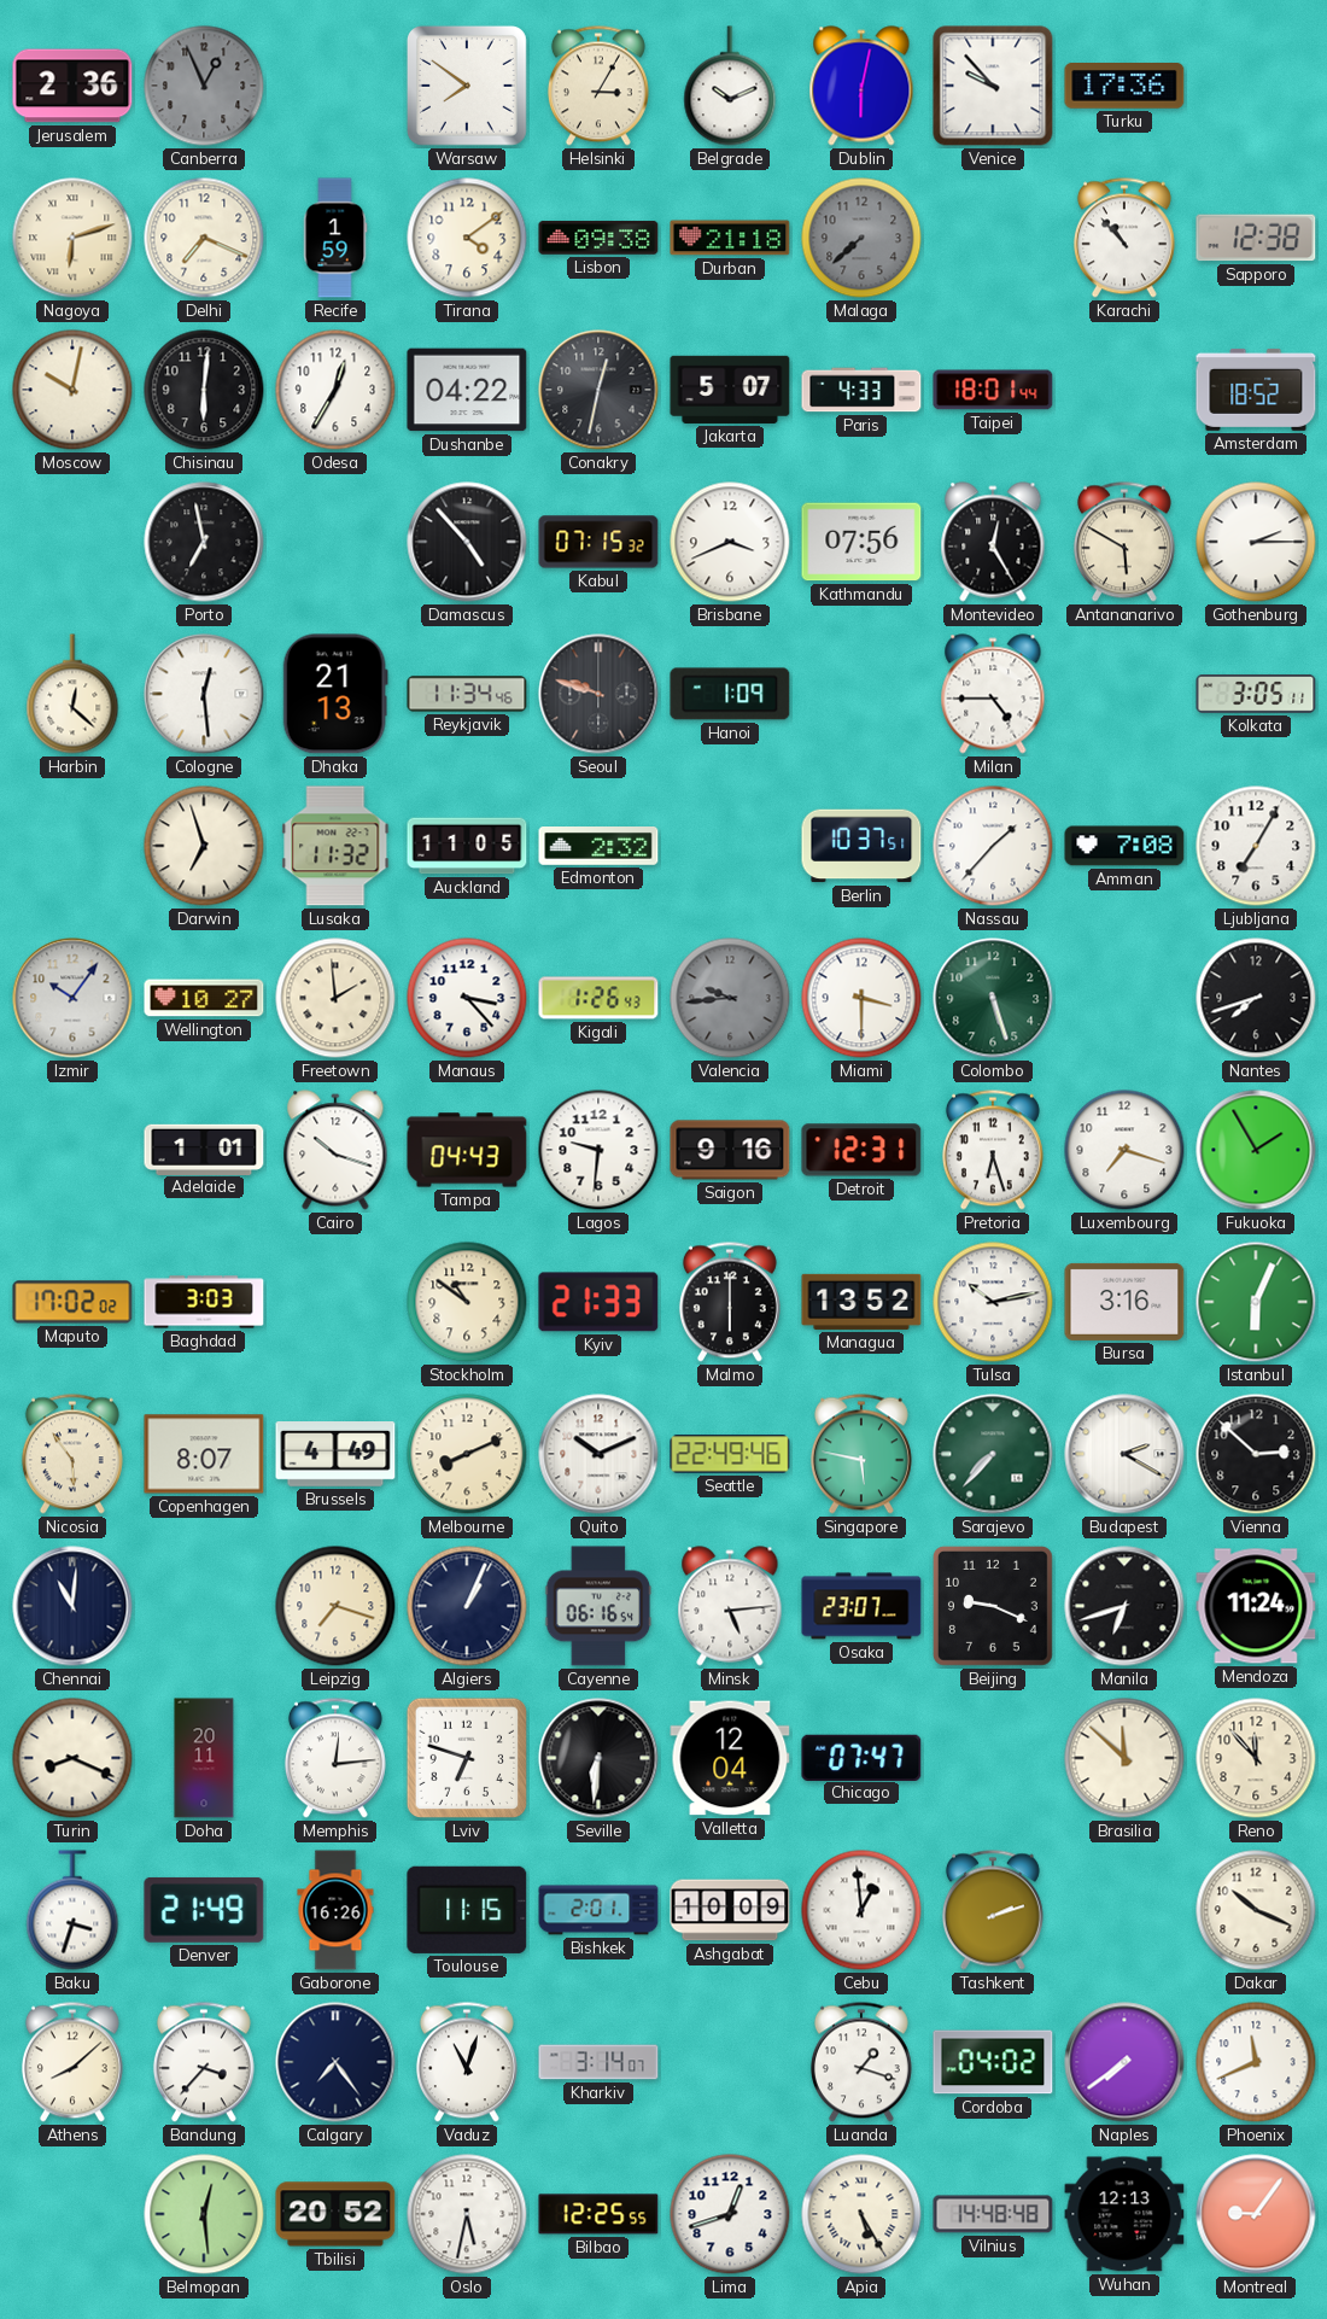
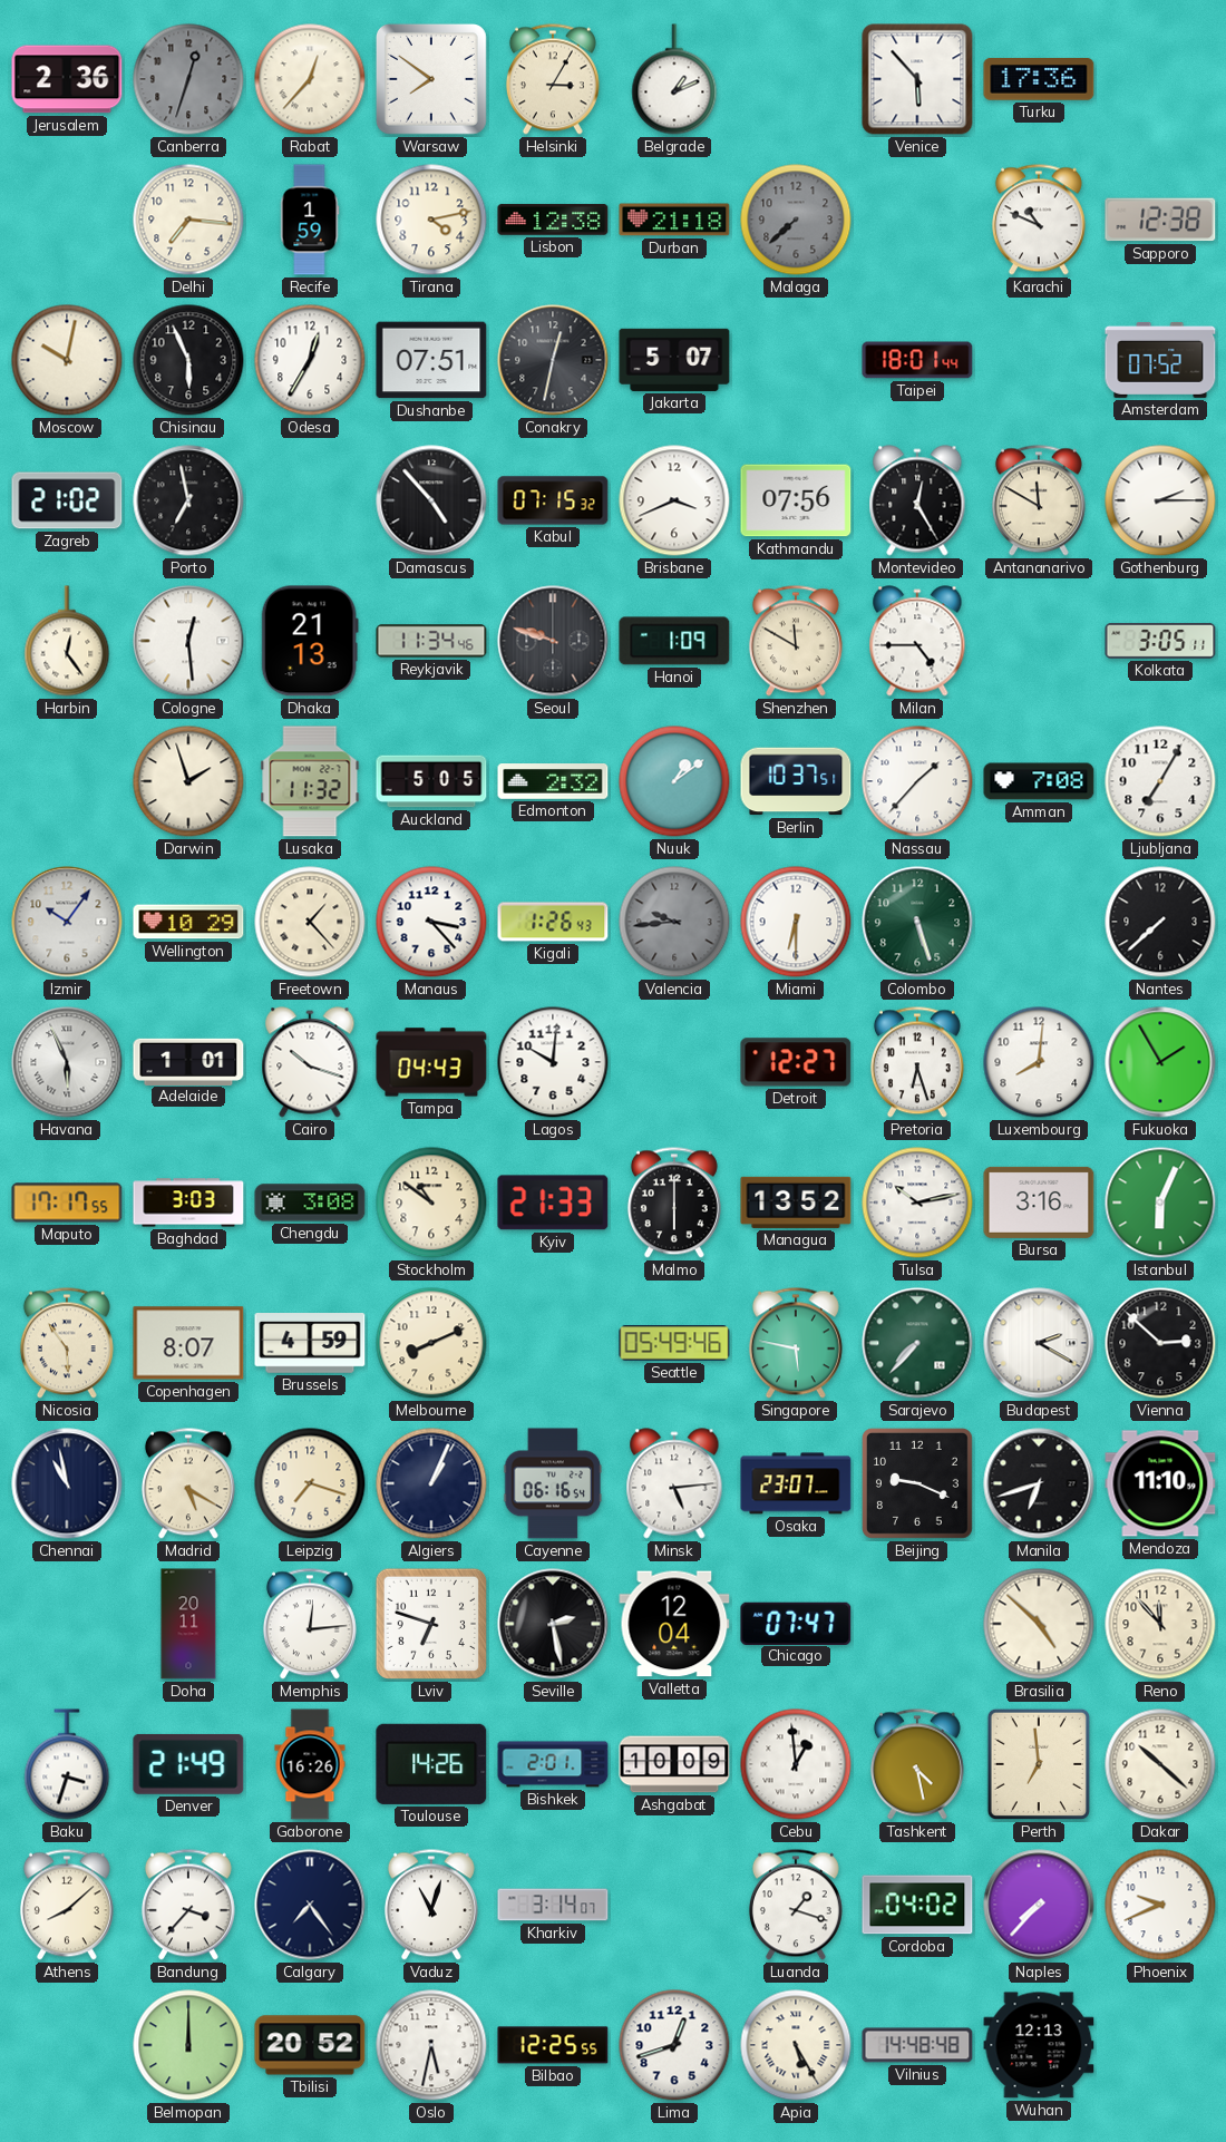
Canberra: 12:56 -> 12:33 (188, 79)
Rabat: none -> 12:37 (310, 79)
Belgrade: 10:11 -> 1:11 (674, 79)
Dublin: 6:02 -> none (861, 86)
Venice: 9:53 -> 5:53 (917, 79)
Nagoya: 6:12 -> none (72, 238)
Delhi: 7:19 -> 7:16 (188, 220)
Tirana: 4:09 -> 4:13 (431, 220)
Lisbon: 09:38 -> 12:38 (553, 220)
Karachi: 10:53 -> 10:49 (1039, 220)
Chisinau: 6:01 -> 5:56 (188, 360)
Dushanbe: 04:22 -> 07:51 (431, 360)
Paris: 4:33 -> none (861, 390)
Amsterdam: 18:52 -> 07:52 (1160, 360)
Zagreb: none -> 21:02 (67, 500)
Antananarivo: 5:50 -> 11:50 (1039, 500)
Harbin: 12:22 -> 12:24 (67, 641)
Shenzhen: none -> 11:50 (796, 641)
Darwin: 6:57 -> 1:57 (188, 781)
Auckland: 11:05 -> 5:05 (431, 781)
Nuuk: none -> 1:09 (674, 781)
Wellington: 10:27 -> 10:29 (188, 922)
Freetown: 1:59 -> 1:23 (310, 922)
Miami: 3:30 -> 6:30 (796, 922)
Nantes: 7:42 -> 7:38 (1160, 922)
Havana: none -> 5:56 (67, 1062)
Lagos: 9:31 -> 10:01 (553, 1062)
Saigon: 9:16 -> none (730, 1150)
Detroit: 12:31 -> 12:27 (796, 1062)
Luxembourg: 7:18 -> 8:01 (1039, 1062)
Maputo: 17:02 -> 17:17 (67, 1203)
Chengdu: none -> 3:08 (310, 1203)
Brussels: 4:49 -> 4:59 (310, 1343)
Quito: 10:11 -> none (598, 1454)
Seattle: 22:49 -> 05:49 (674, 1343)
Chennai: 11:01 -> 10:58 (67, 1483)
Madrid: none -> 5:20 (188, 1483)
Mendoza: 11:24 -> 11:10 (1160, 1483)
Turin: 8:19 -> none (72, 1758)
Seville: 6:31 -> 2:28 (553, 1624)
Brasilia: 11:52 -> 4:52 (1039, 1624)
Toulouse: 11:15 -> 14:26 (431, 1764)
Tashkent: 2:12 -> 4:28 (917, 1764)
Perth: none -> 6:59 (1039, 1764)
Dakar: 10:19 -> 10:22 (1160, 1764)
Naples: 7:39 -> 7:37 (1039, 1905)
Phoenix: 11:41 -> 9:41 (1160, 1905)
Belmopan: 12:29 -> 12:00 (188, 2045)
Montreal: 9:06 -> none (1256, 2214)
